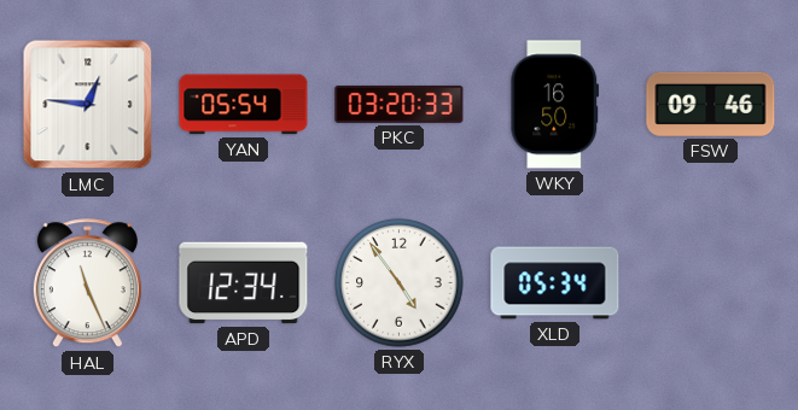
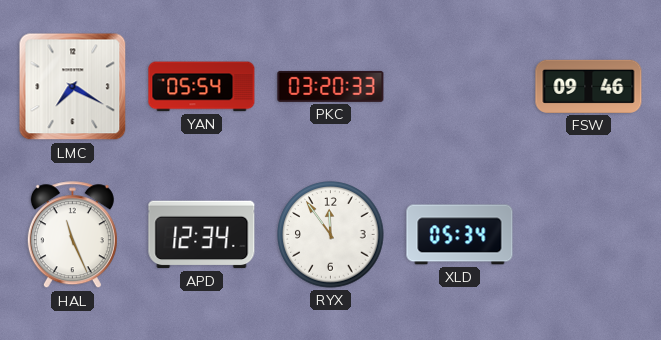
LMC: 12:46 -> 7:20 (73, 87)
WKY: 16:50 -> none (555, 105)
RYX: 4:54 -> 11:54 (331, 235)
